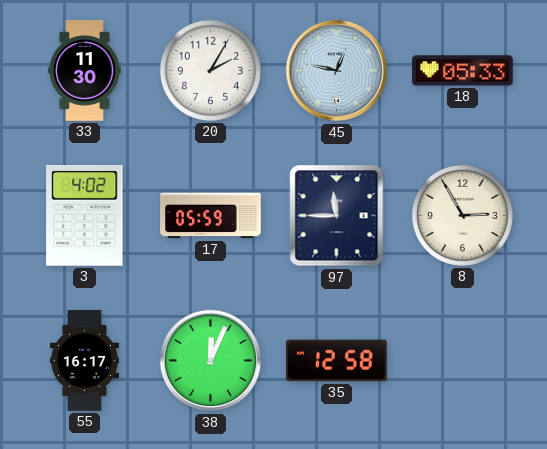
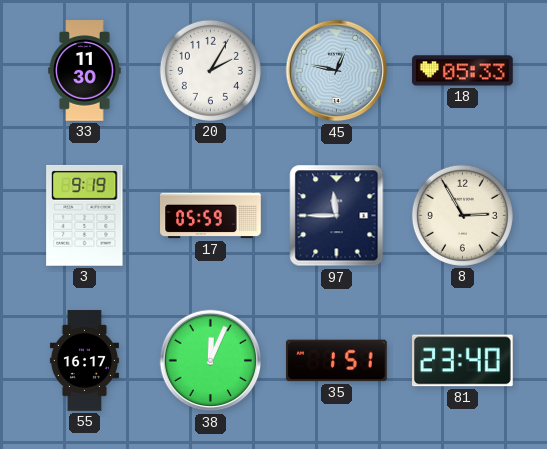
3: 4:02 -> 9:19 (85, 215)
35: 12:58 -> 1:51 (337, 361)
81: none -> 23:40 (463, 361)
